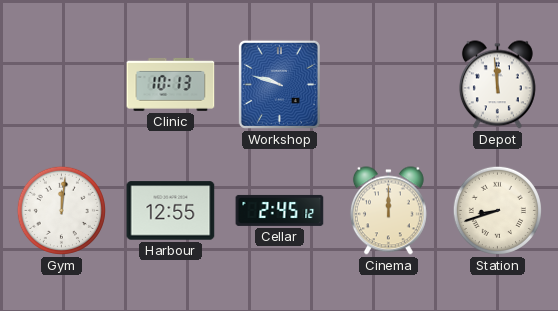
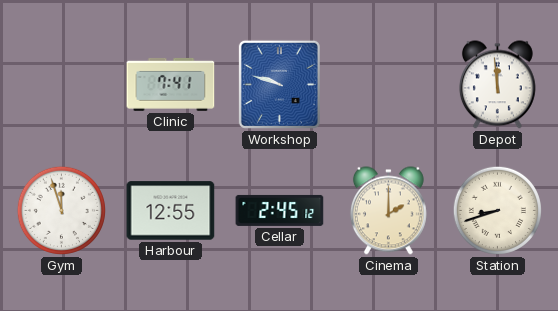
Clinic: 10:13 -> 7:41 (171, 84)
Gym: 12:01 -> 11:57 (61, 210)
Cinema: 12:00 -> 2:00 (388, 211)
